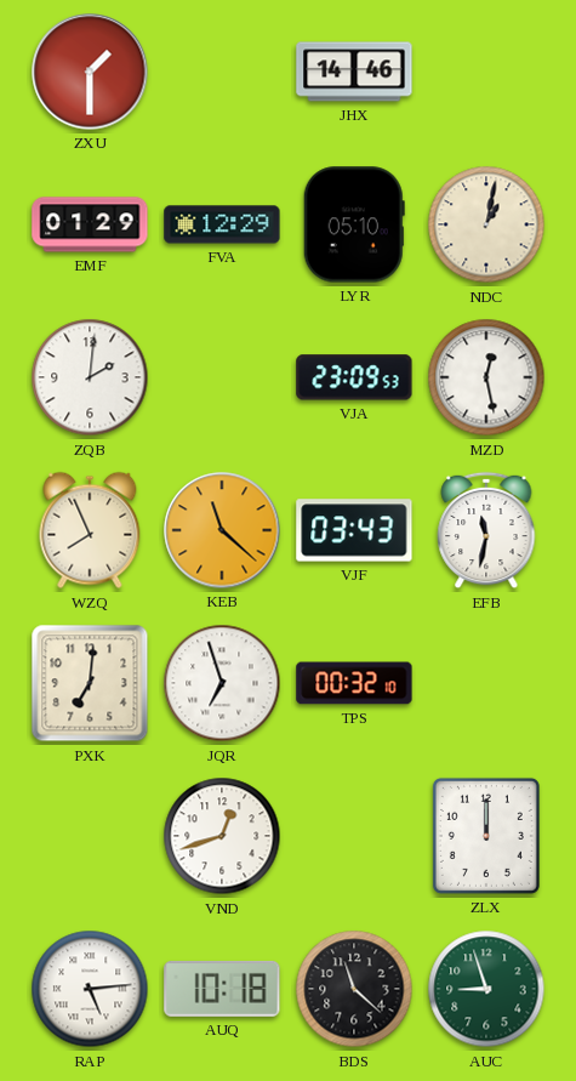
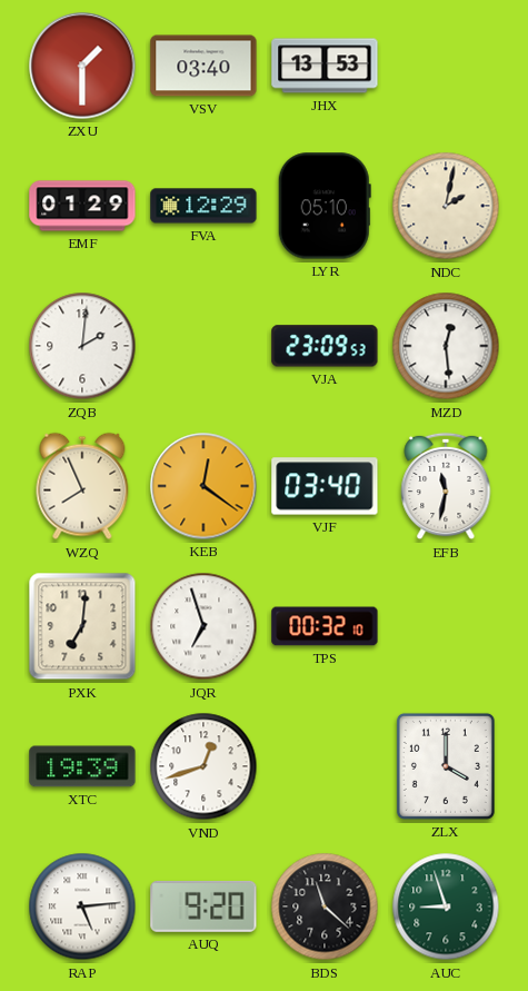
VSV: none -> 03:40 (203, 66)
JHX: 14:46 -> 13:53 (325, 66)
NDC: 1:02 -> 2:02 (446, 206)
MZD: 12:28 -> 12:29 (446, 346)
KEB: 11:22 -> 12:21 (203, 486)
VJF: 03:43 -> 03:40 (325, 486)
XTC: none -> 19:39 (82, 766)
ZLX: 12:00 -> 4:00 (446, 766)
AUQ: 10:18 -> 9:20 (203, 906)
